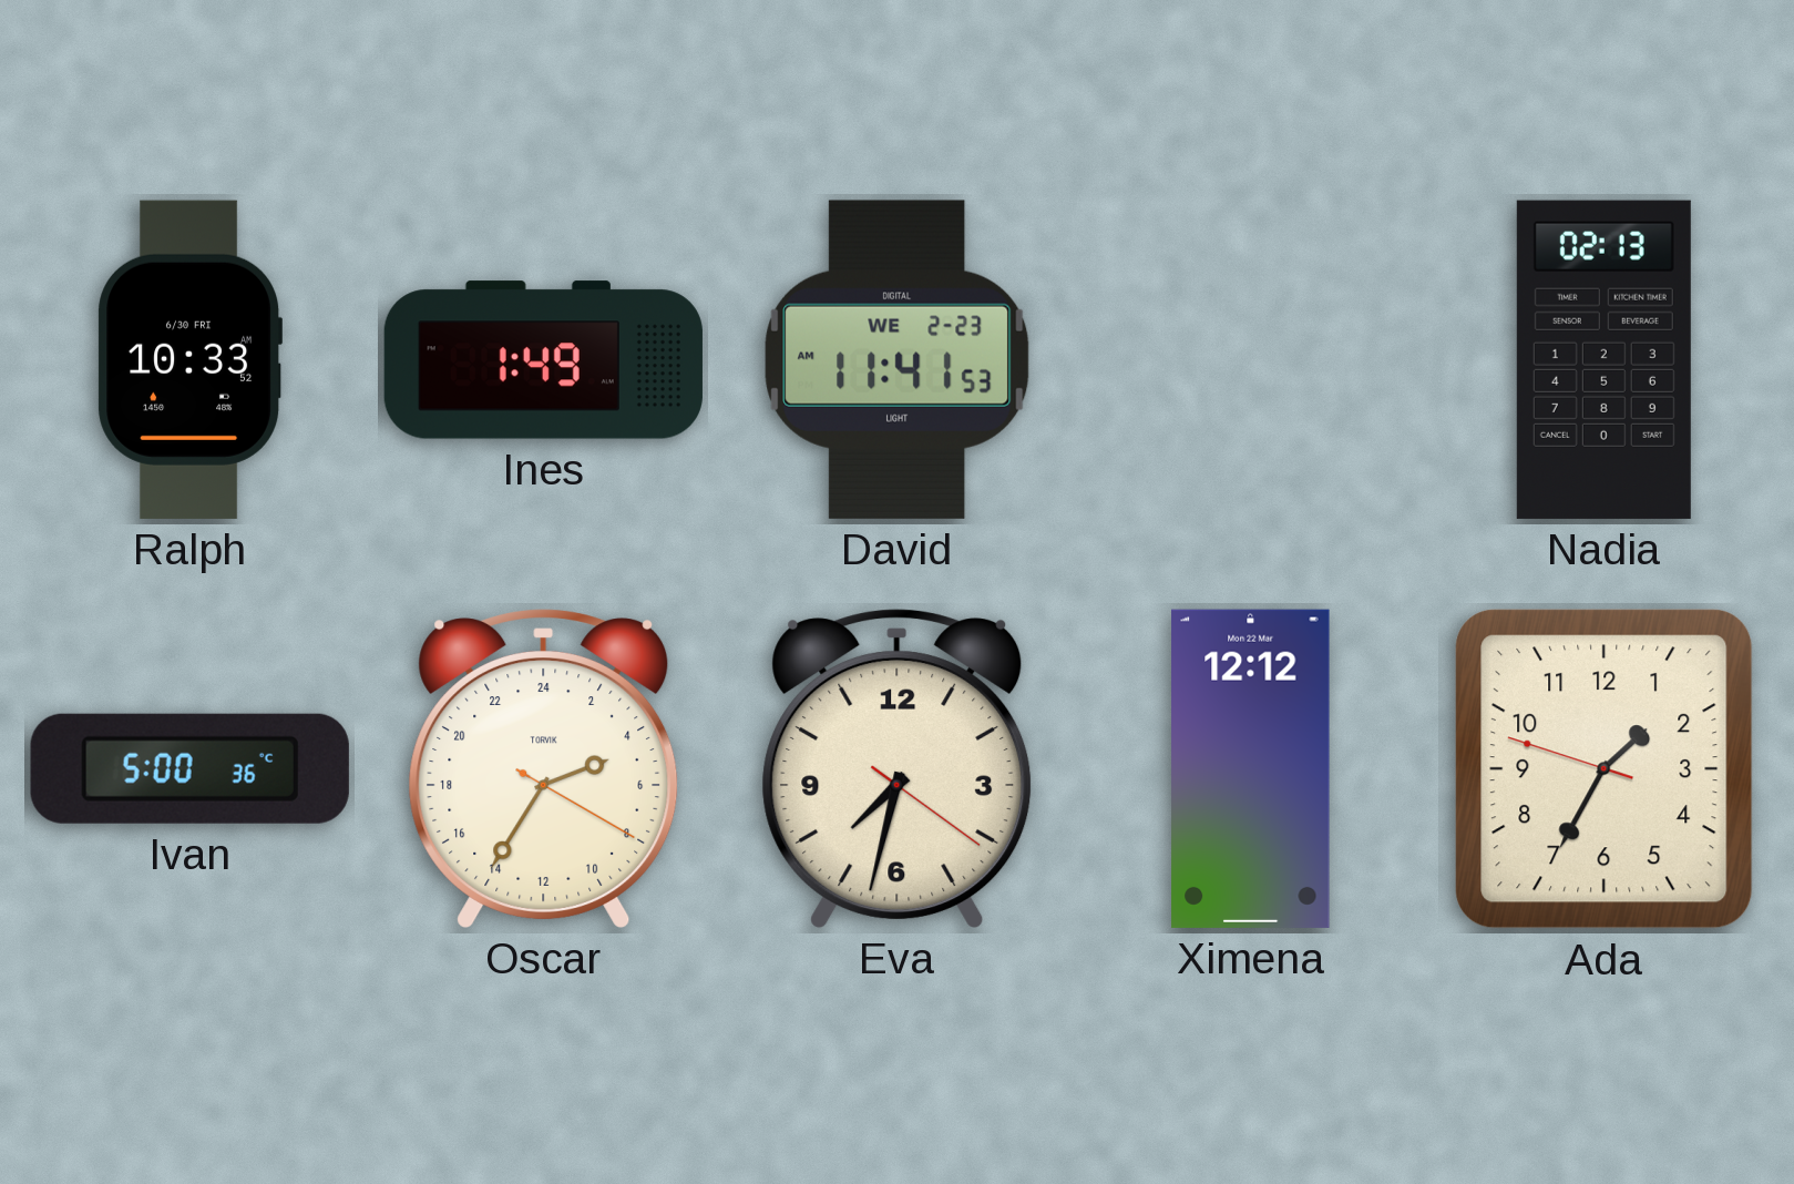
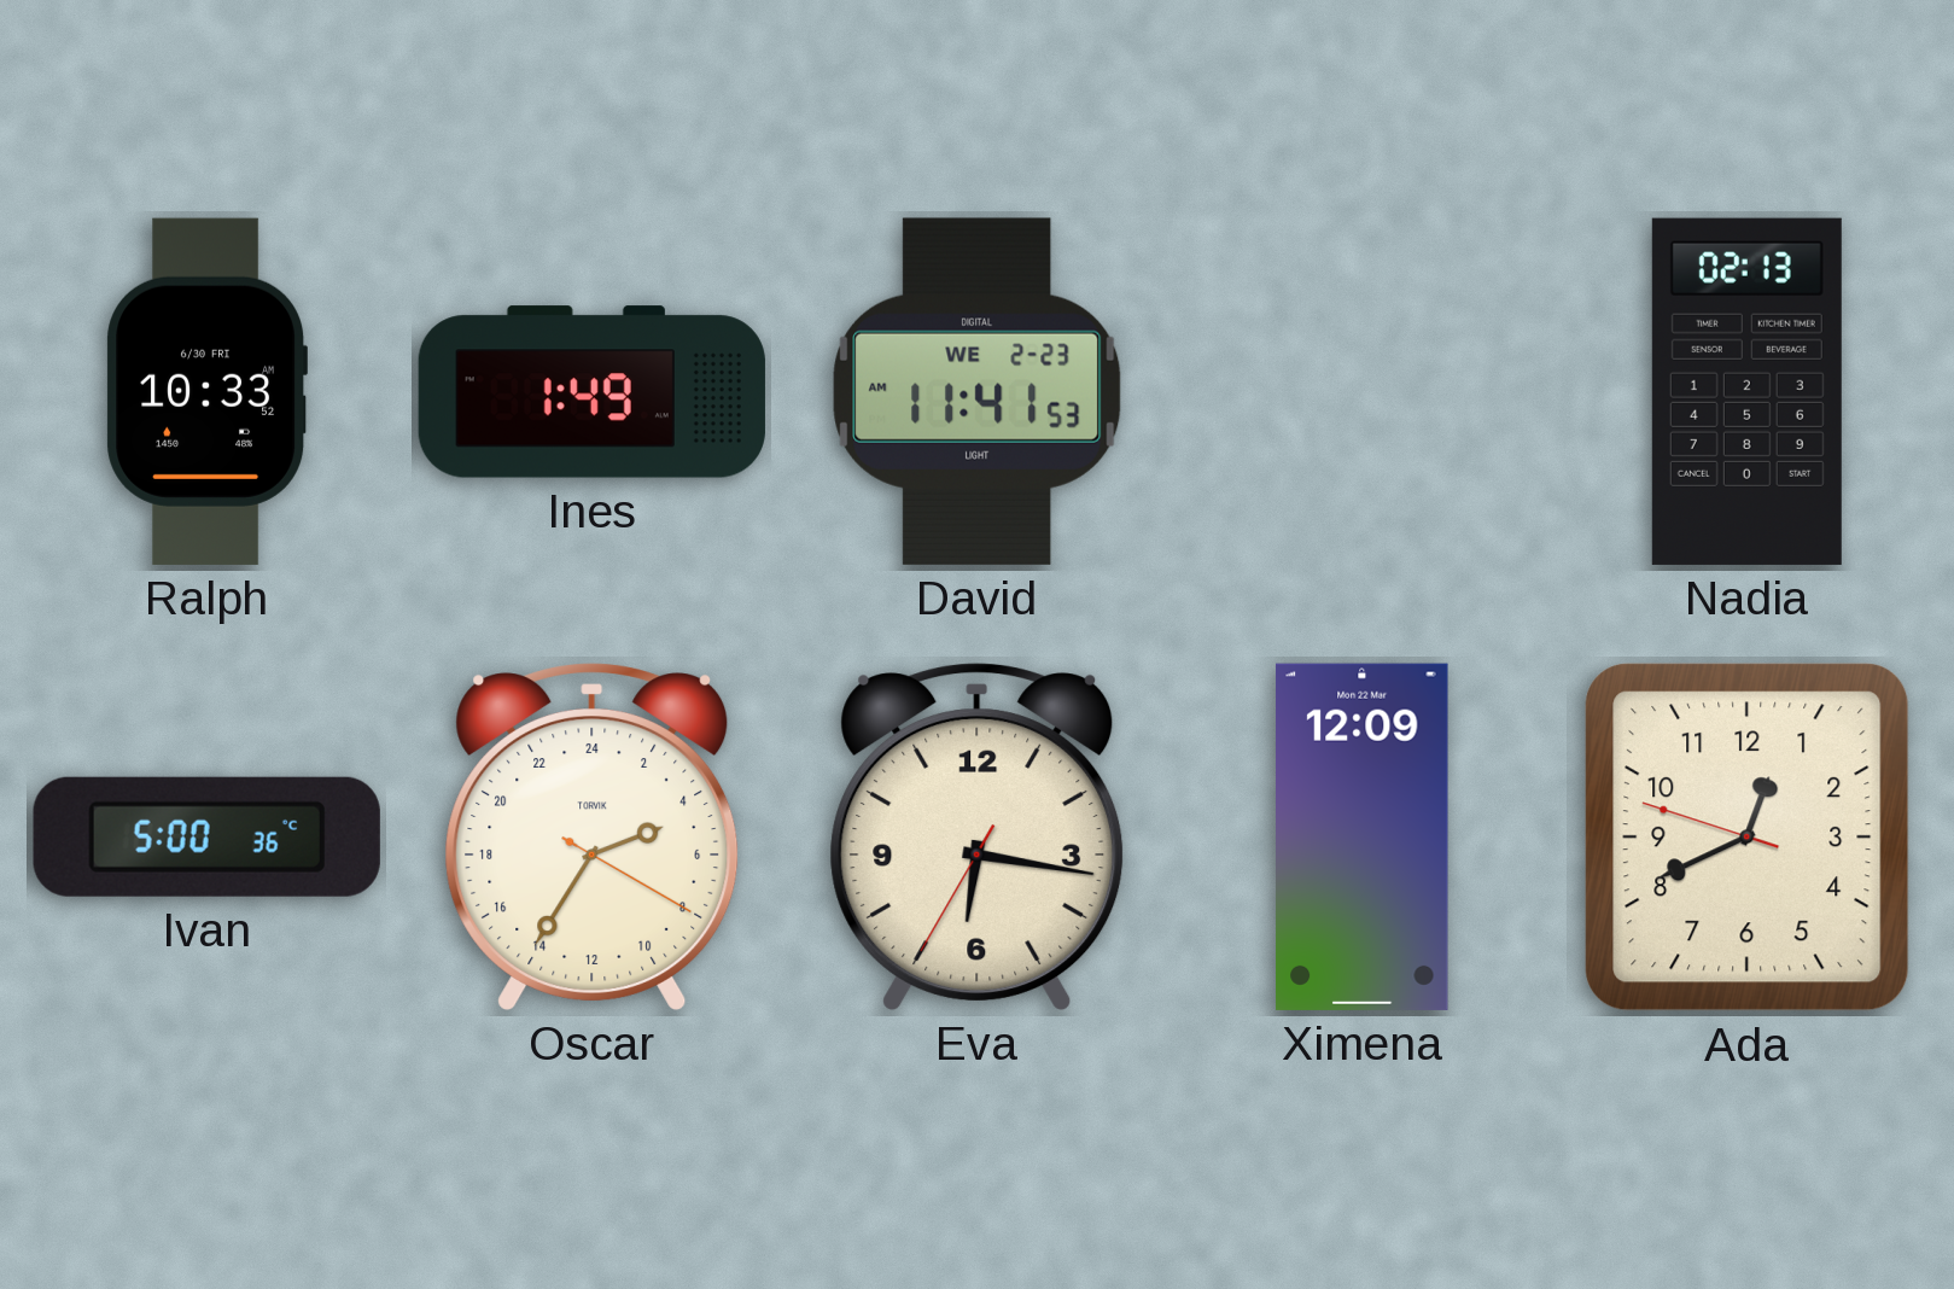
Eva: 7:32 -> 6:16 (978, 836)
Ximena: 12:12 -> 12:09 (1363, 836)
Ada: 1:34 -> 12:40 (1748, 838)
